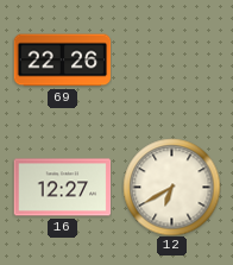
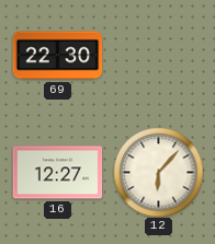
69: 22:26 -> 22:30 (57, 56)
12: 6:40 -> 6:07 (158, 172)
